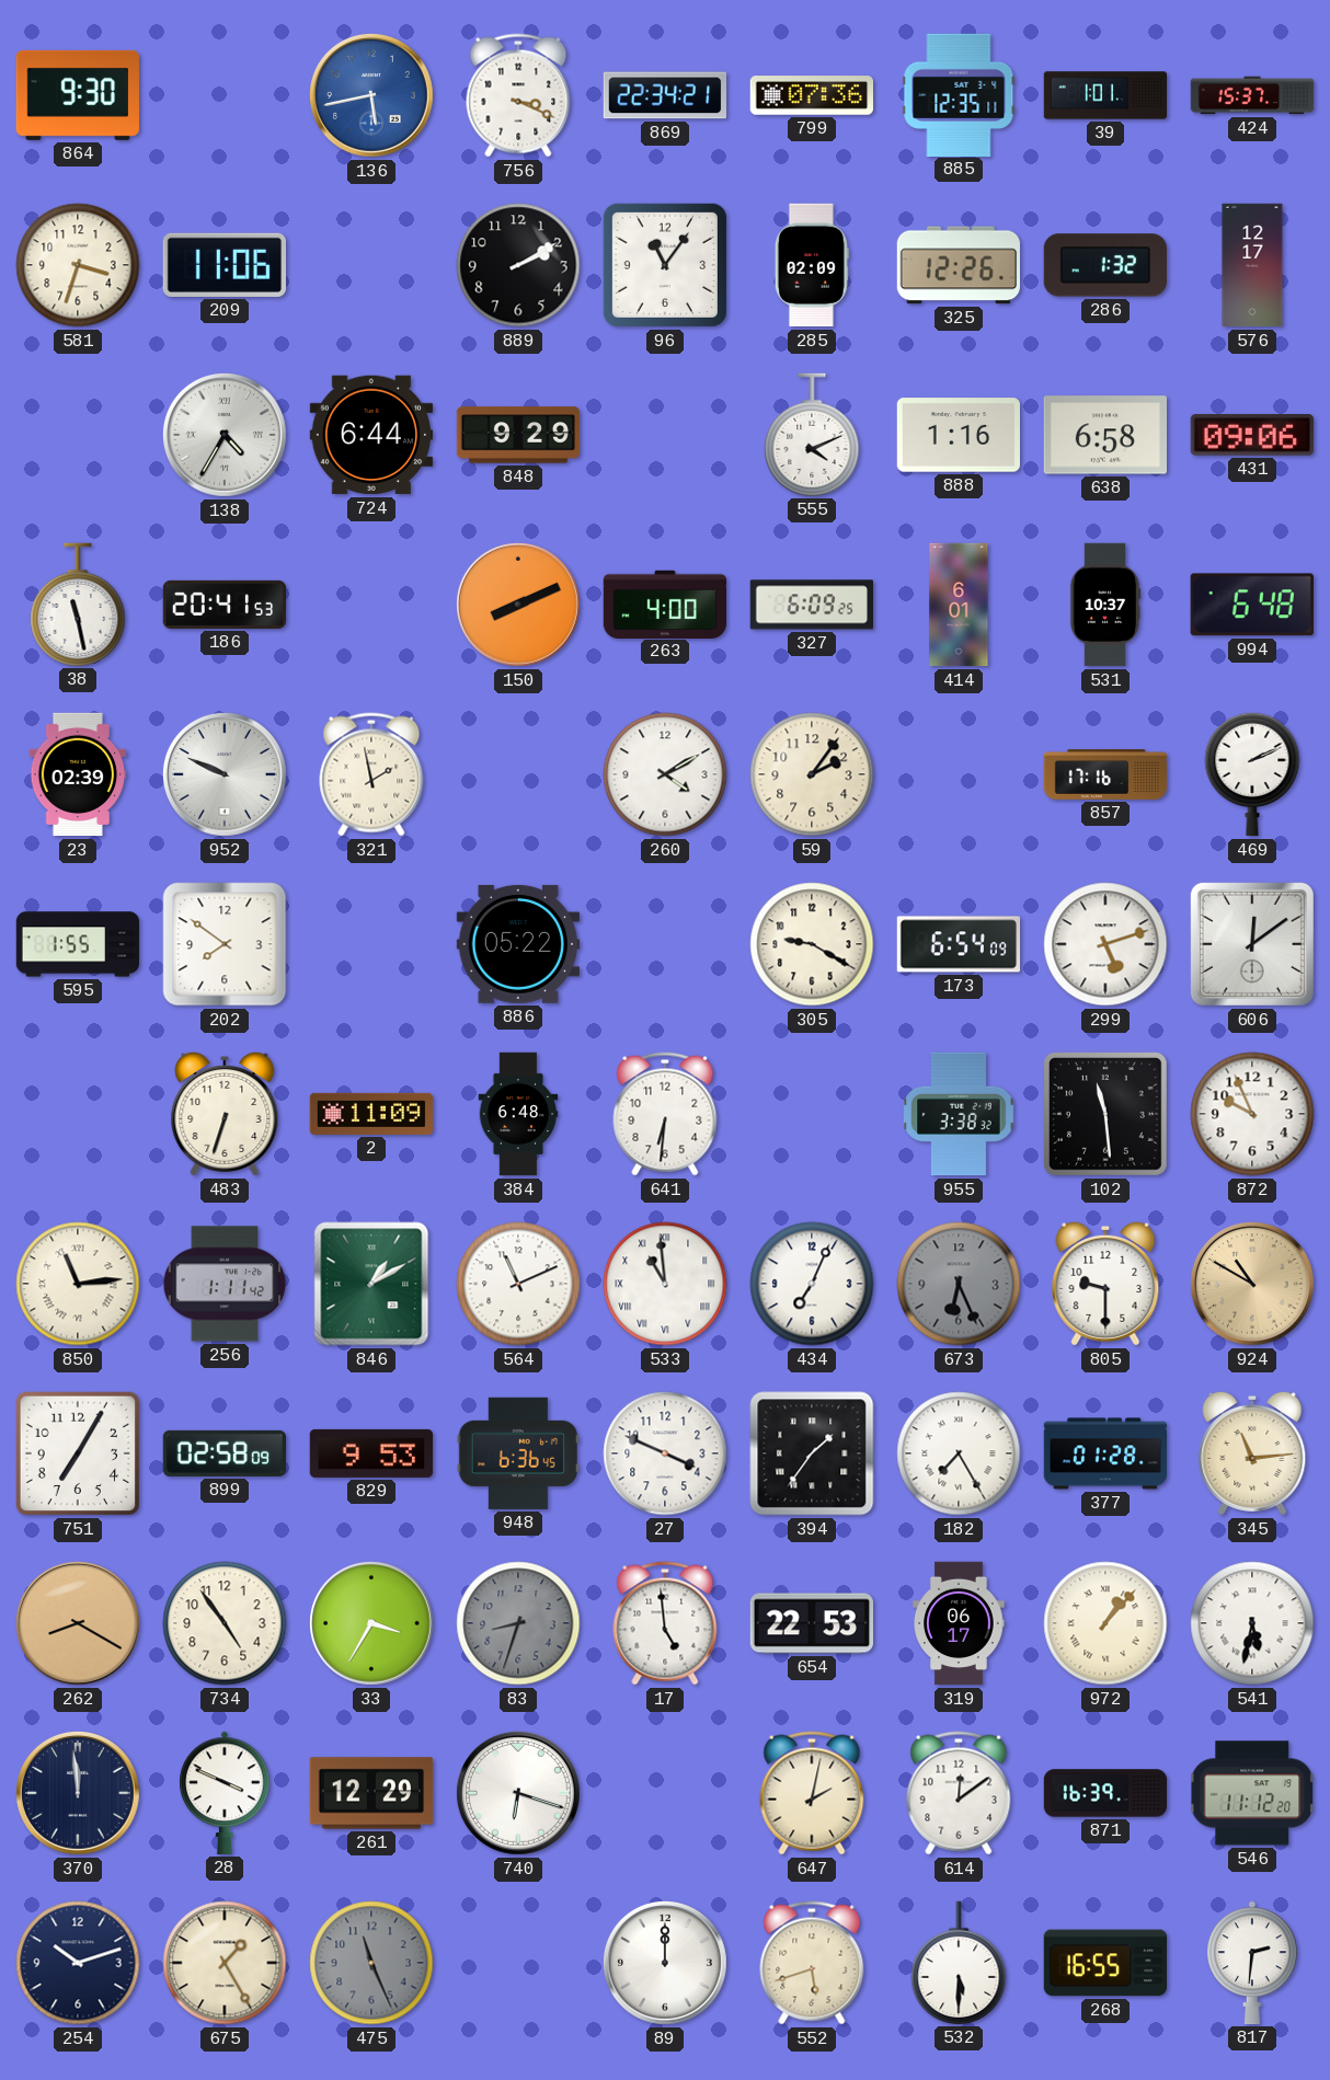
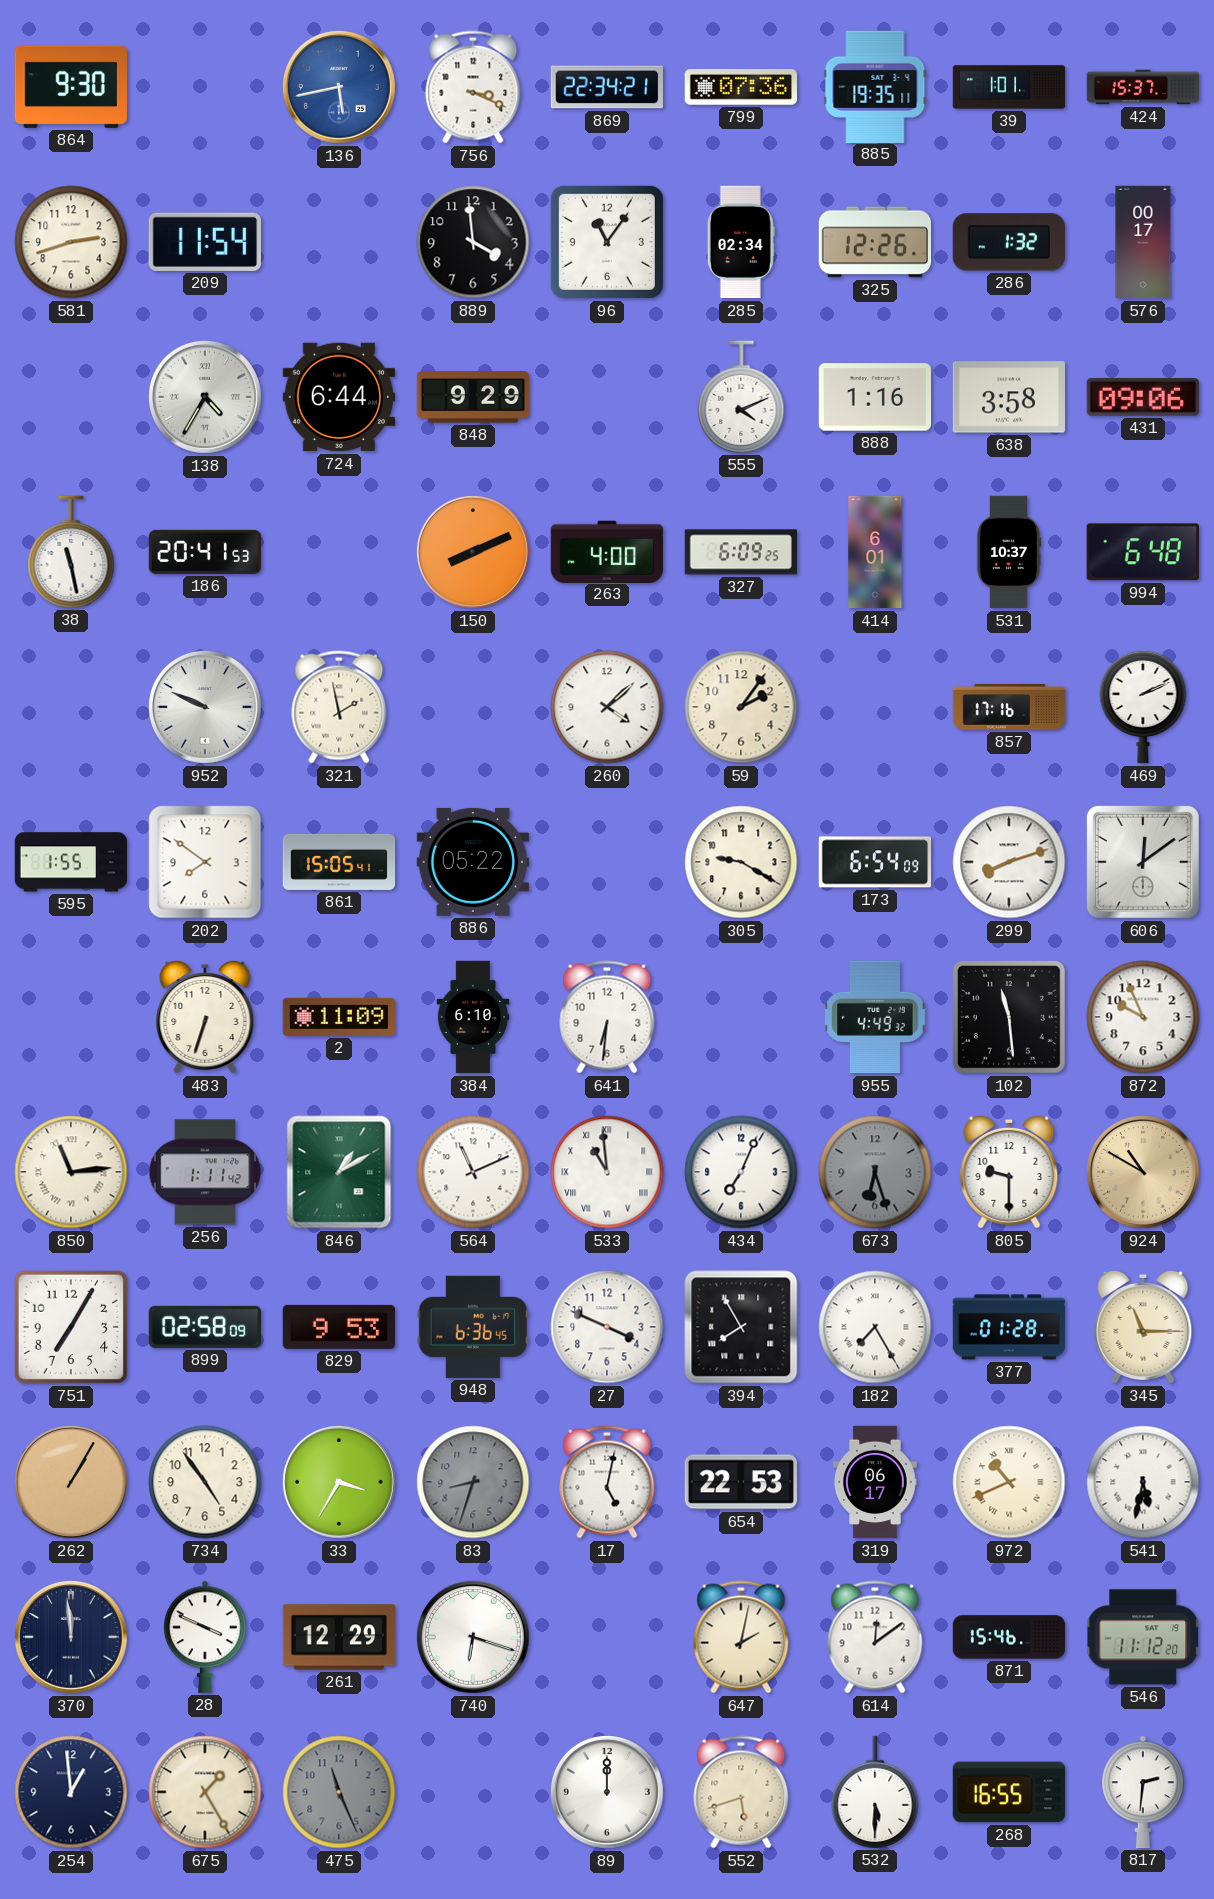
885: 12:35 -> 19:35 (875, 86)
581: 3:33 -> 2:42 (71, 242)
209: 11:06 -> 11:54 (204, 242)
889: 2:10 -> 3:59 (473, 242)
285: 02:09 -> 02:34 (741, 242)
576: 12:17 -> 00:17 (1143, 242)
638: 6:58 -> 3:58 (1008, 397)
23: 02:39 -> none (78, 774)
260: 4:10 -> 4:08 (607, 707)
861: none -> 15:05 (339, 862)
299: 5:12 -> 8:12 (1009, 862)
384: 6:48 -> 6:10 (473, 1017)
955: 3:38 -> 4:49 (875, 1017)
673: 6:26 -> 6:27 (875, 1172)
394: 1:36 -> 7:55 (741, 1327)
345: 11:14 -> 11:15 (1143, 1327)
262: 8:20 -> 1:05 (72, 1483)
17: 4:59 -> 5:02 (607, 1482)
972: 1:07 -> 10:41 (1009, 1482)
871: 16:39 -> 15:46 (1009, 1637)
254: 10:12 -> 12:59 (71, 1792)
